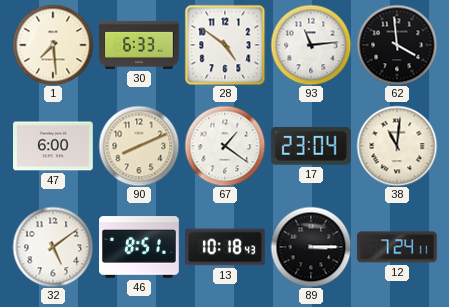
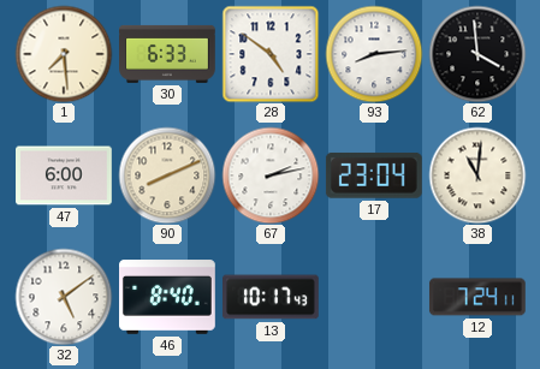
93: 11:14 -> 8:14 (374, 54)
67: 1:21 -> 2:13 (271, 175)
46: 8:51 -> 8:40 (168, 297)
13: 10:18 -> 10:17 (272, 297)
89: 3:15 -> none (311, 247)
